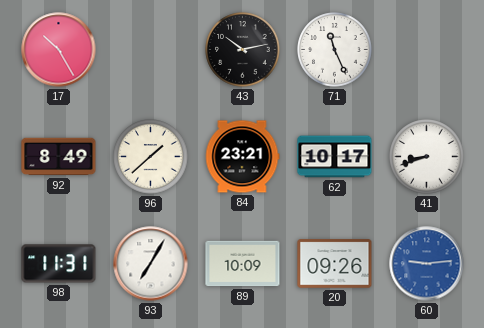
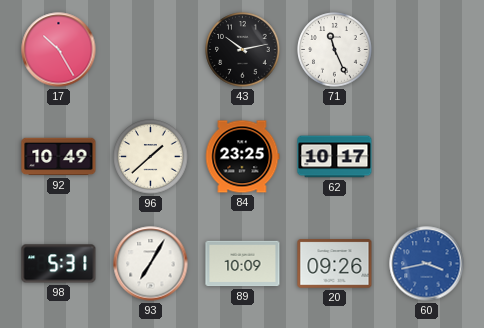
92: 8:49 -> 10:49 (59, 157)
84: 23:21 -> 23:25 (242, 157)
41: 8:42 -> none (427, 157)
98: 11:31 -> 5:31 (59, 264)
60: 9:14 -> 3:43 (427, 264)
